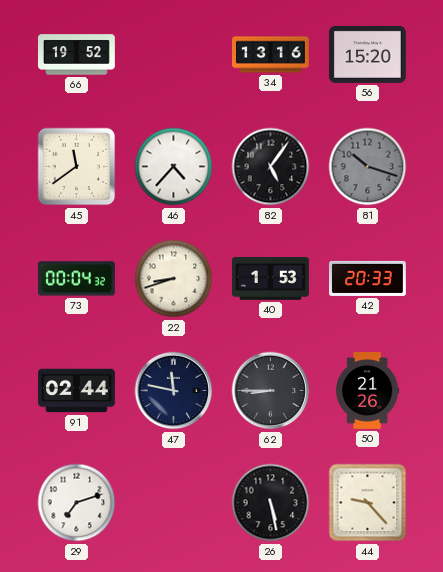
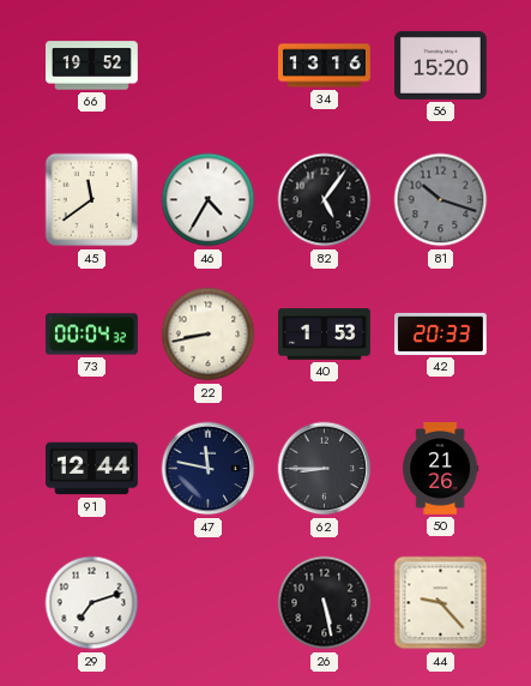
46: 4:37 -> 4:35 (209, 200)
22: 8:42 -> 8:43 (209, 335)
91: 02:44 -> 12:44 (92, 469)
